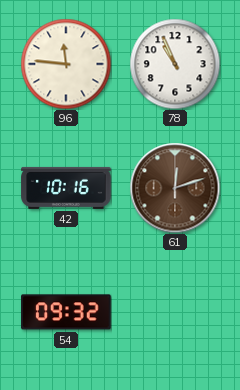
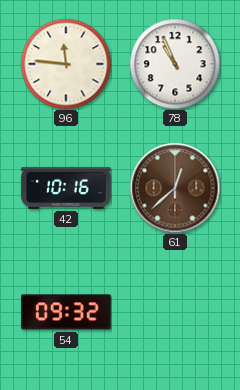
61: 12:12 -> 12:38 (175, 188)
